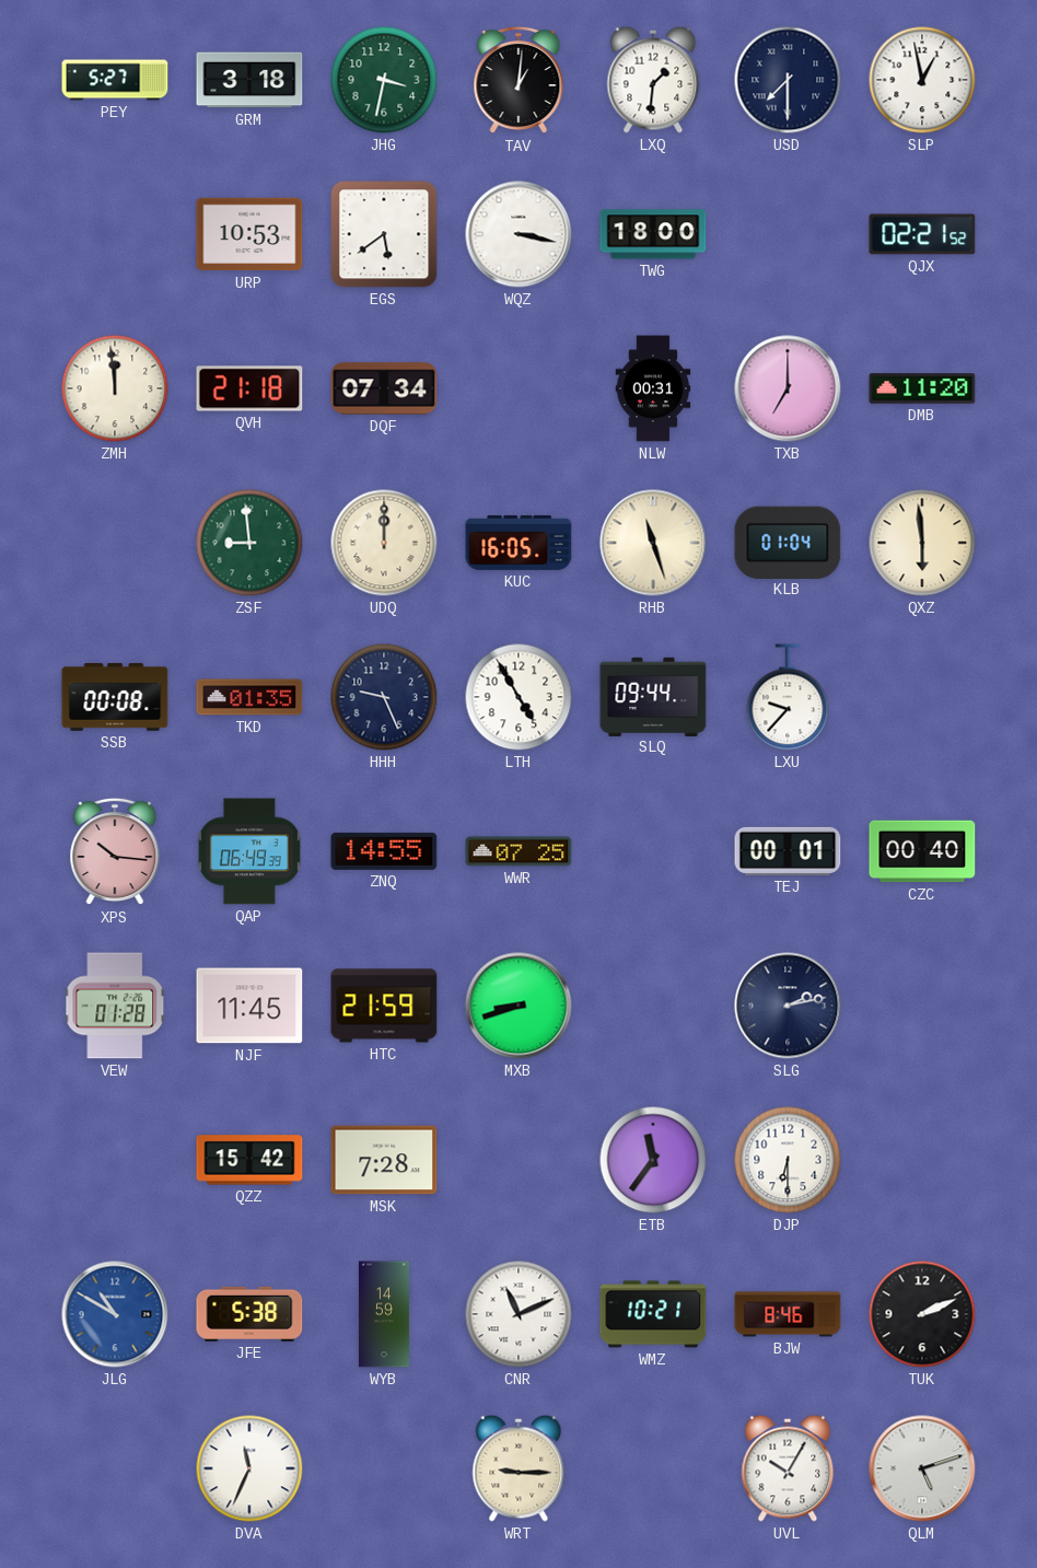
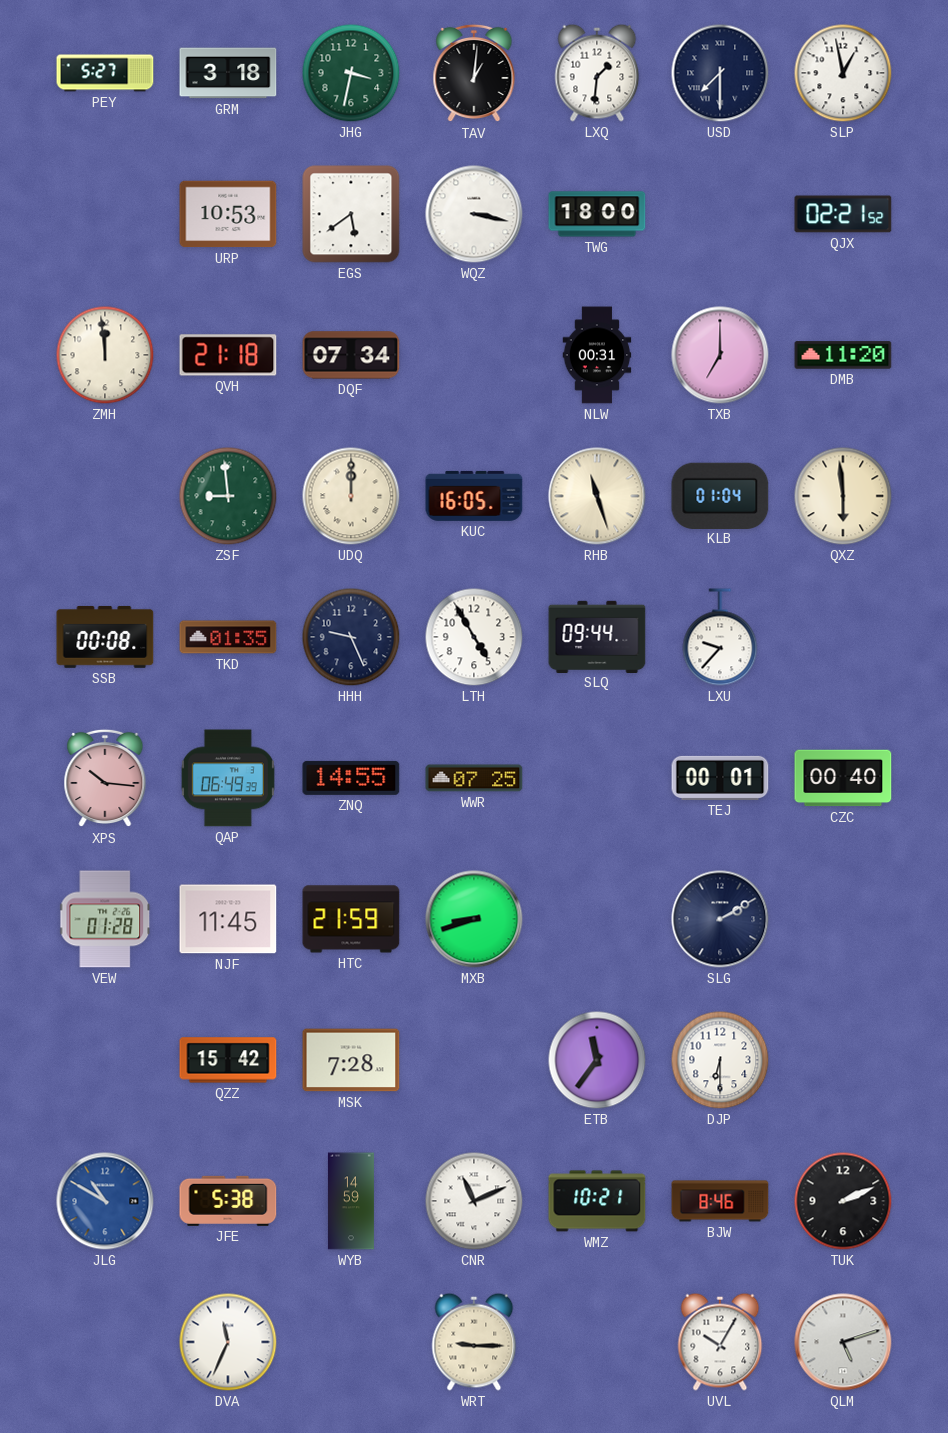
SLG: 2:13 -> 2:10 (720, 919)
